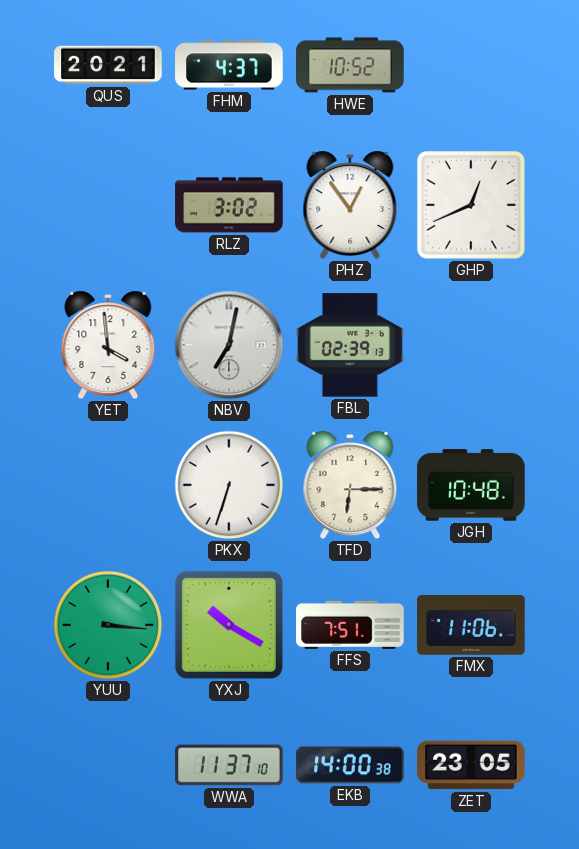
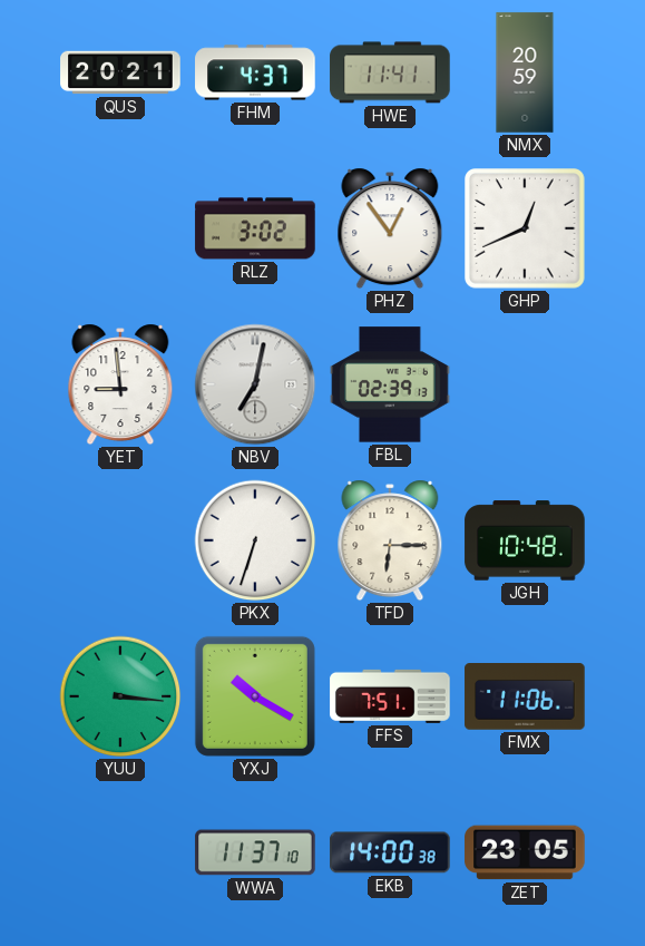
HWE: 10:52 -> 11:41 (390, 72)
NMX: none -> 20:59 (525, 72)
YET: 3:59 -> 8:59 (120, 384)
